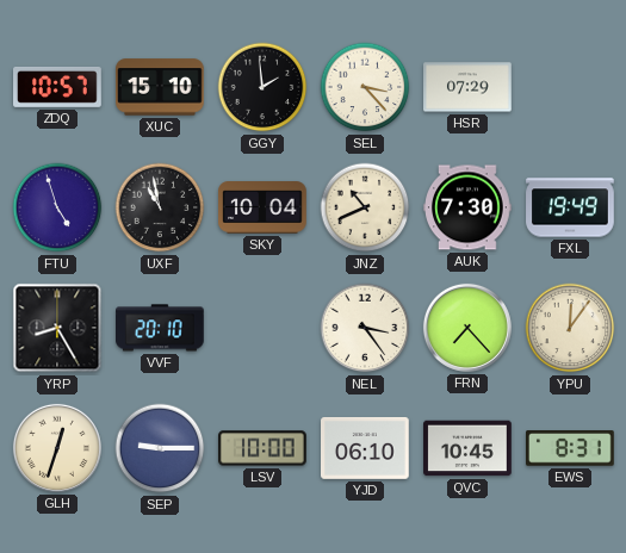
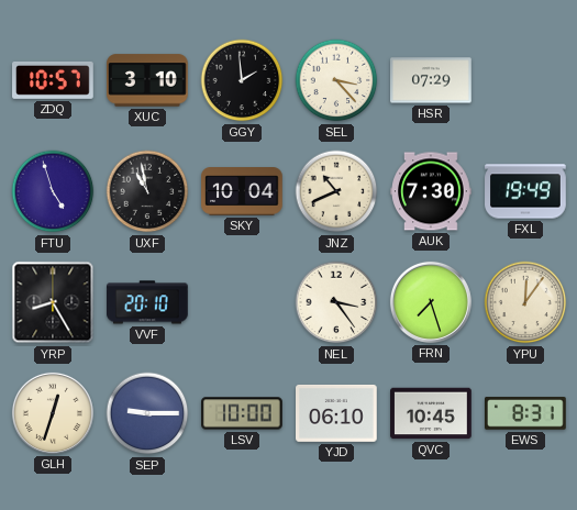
XUC: 15:10 -> 3:10 (147, 80)
FRN: 7:23 -> 7:27 (431, 302)
